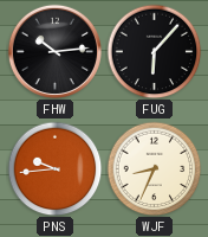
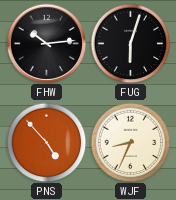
FUG: 6:07 -> 6:03 (130, 43)
PNS: 9:44 -> 4:53 (46, 142)
